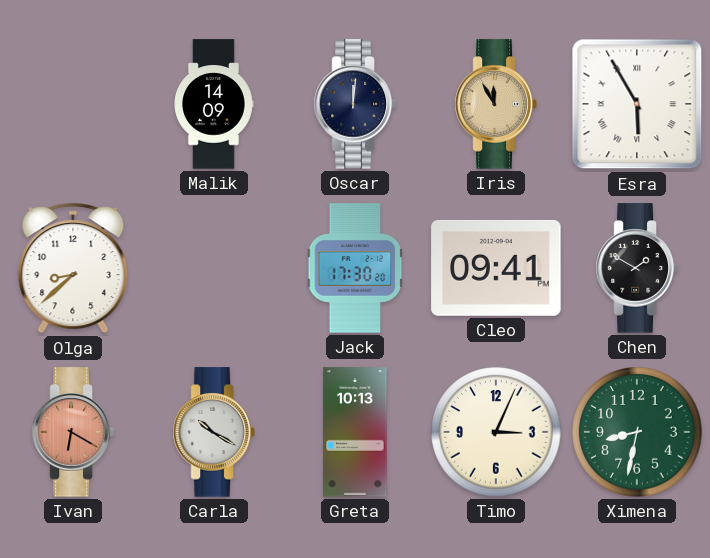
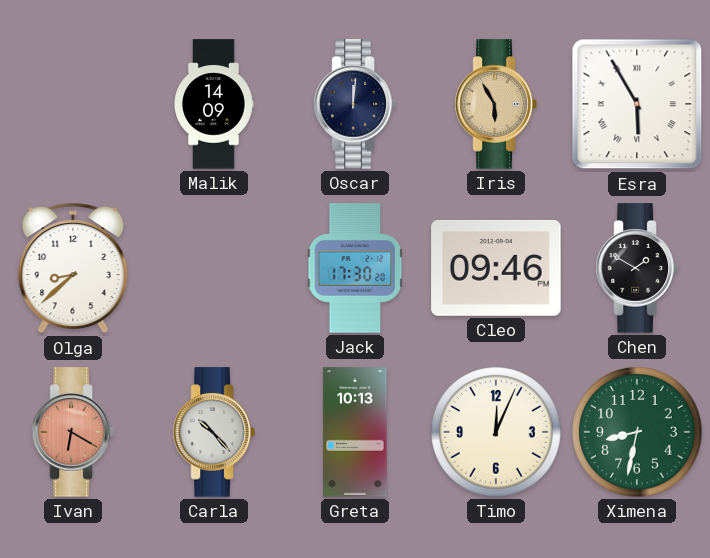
Iris: 11:55 -> 5:55 (496, 104)
Cleo: 09:41 -> 09:46 (496, 268)
Carla: 10:20 -> 10:23 (214, 432)
Timo: 3:04 -> 12:04 (496, 432)
